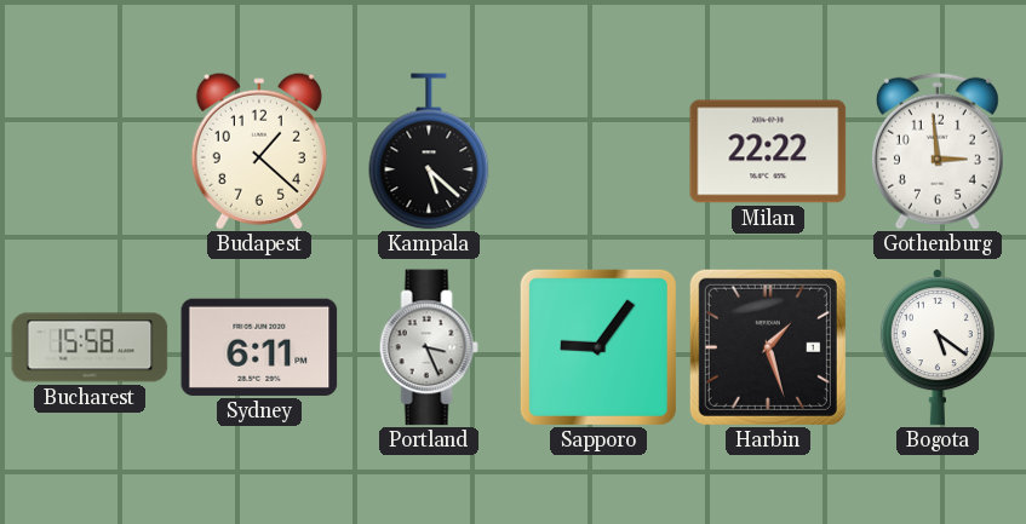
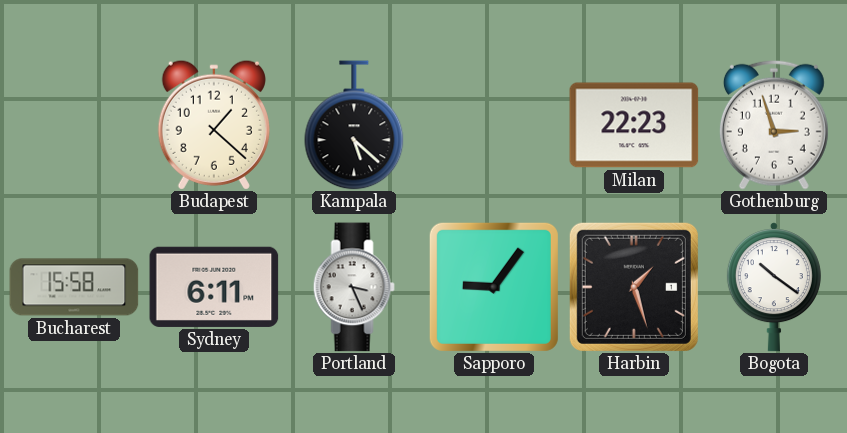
Milan: 22:22 -> 22:23 (634, 125)
Gothenburg: 2:59 -> 2:57 (774, 125)
Bogota: 5:21 -> 10:21 (774, 287)
